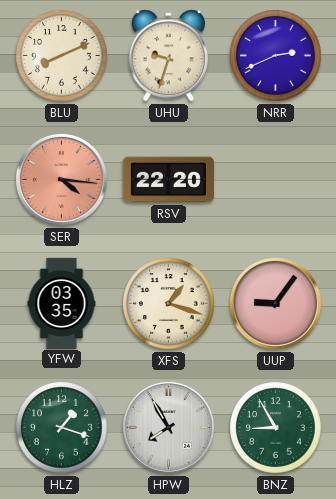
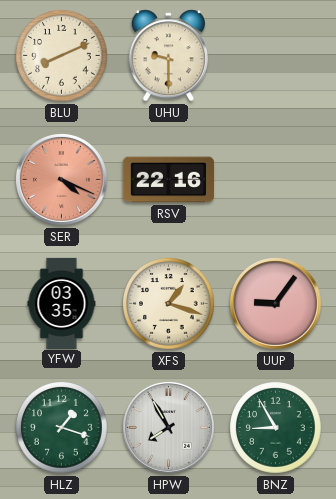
UHU: 9:33 -> 9:30 (168, 56)
NRR: 2:41 -> none (276, 56)
SER: 4:16 -> 4:19 (61, 179)
RSV: 22:20 -> 22:16 (168, 180)
